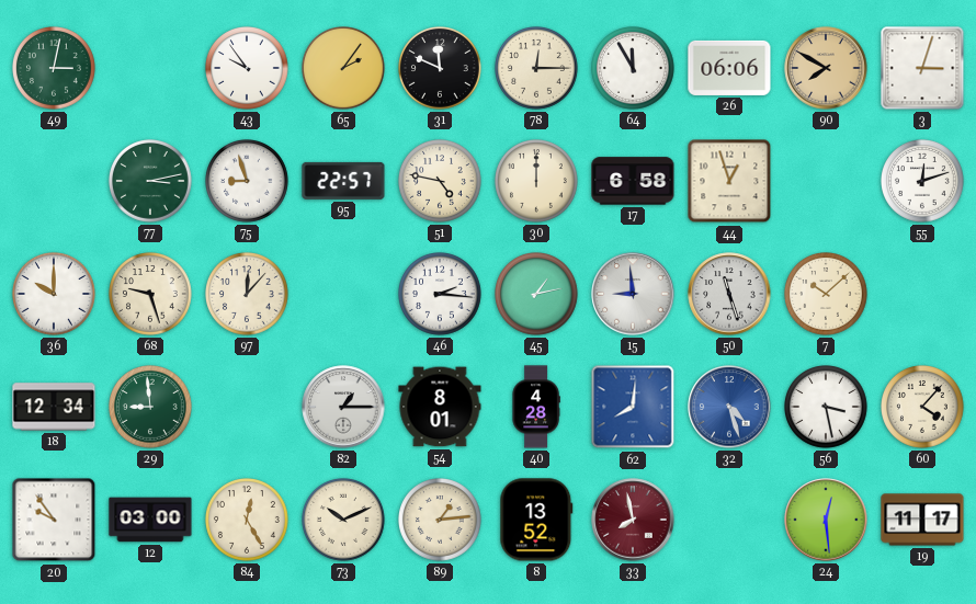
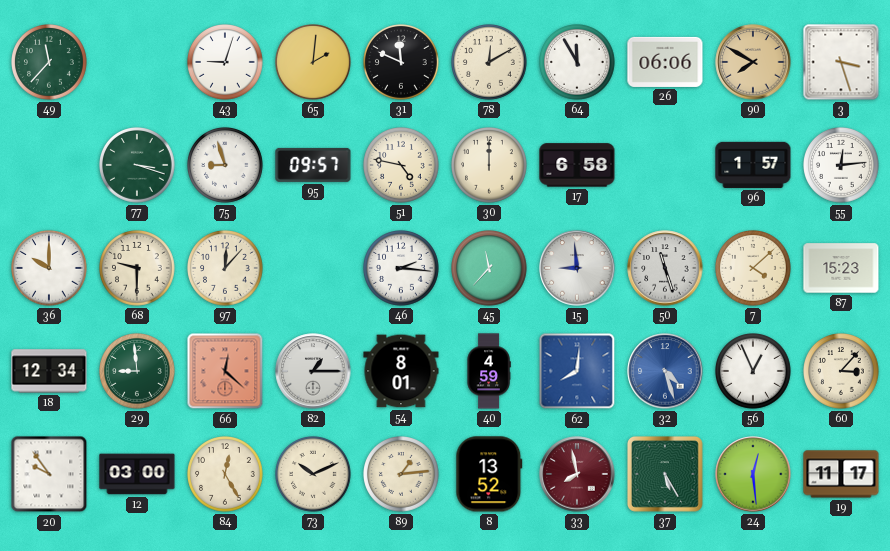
49: 3:02 -> 11:37 (50, 63)
43: 9:54 -> 9:03 (226, 63)
65: 2:06 -> 2:01 (314, 63)
78: 12:15 -> 12:10 (490, 63)
3: 3:03 -> 3:27 (841, 62)
77: 3:13 -> 3:18 (138, 166)
95: 22:57 -> 09:57 (313, 165)
44: 12:57 -> none (729, 181)
96: none -> 1:57 (753, 165)
55: 12:12 -> 12:14 (842, 166)
68: 9:27 -> 9:30 (138, 269)
45: 1:13 -> 11:37 (490, 269)
7: 10:08 -> 4:08 (754, 269)
87: none -> 15:23 (841, 268)
66: none -> 12:22 (225, 371)
40: 4:28 -> 4:59 (489, 371)
56: 3:28 -> 12:56 (754, 372)
60: 4:07 -> 3:07 (842, 372)
37: none -> 5:25 (666, 475)
